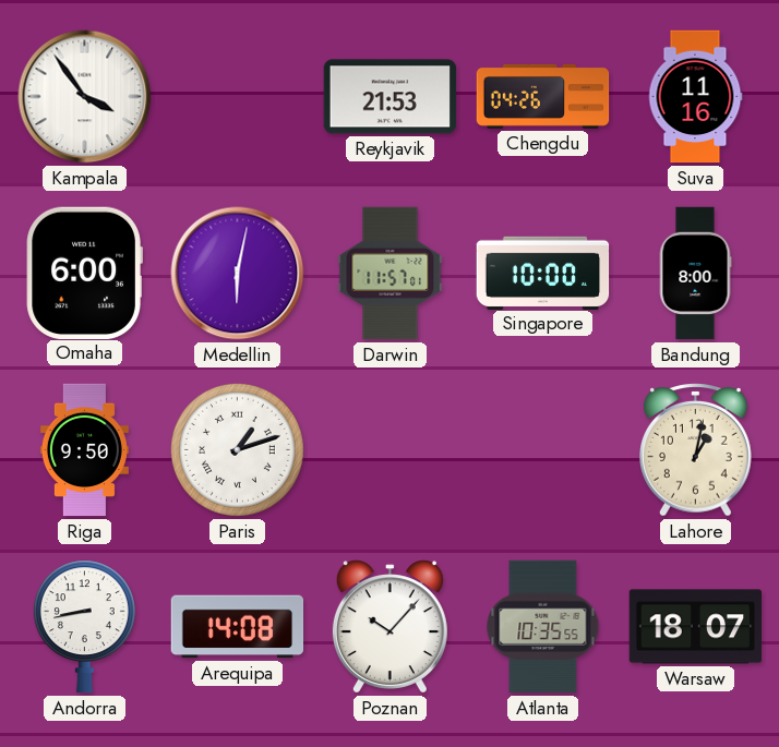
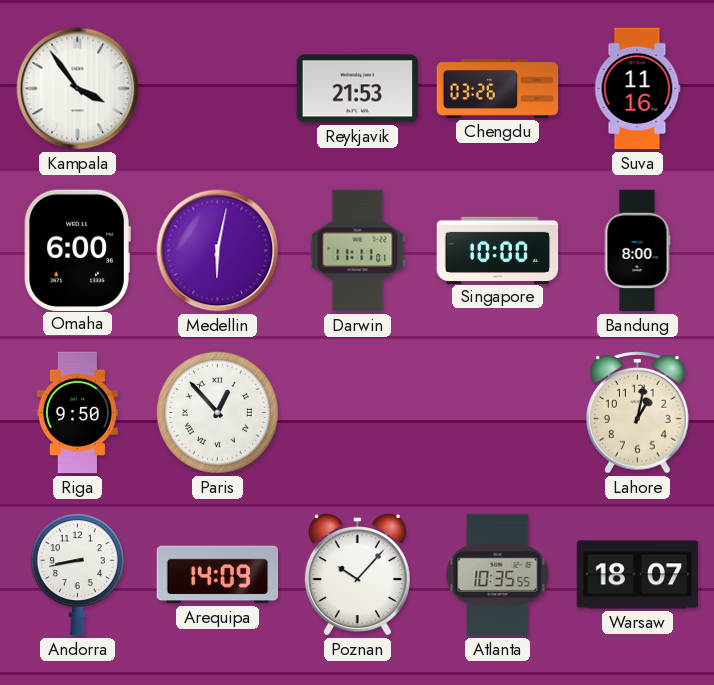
Chengdu: 04:26 -> 03:26 (498, 88)
Darwin: 11:57 -> 11:11 (358, 251)
Paris: 1:12 -> 12:53 (217, 412)
Arequipa: 14:08 -> 14:09 (218, 575)
